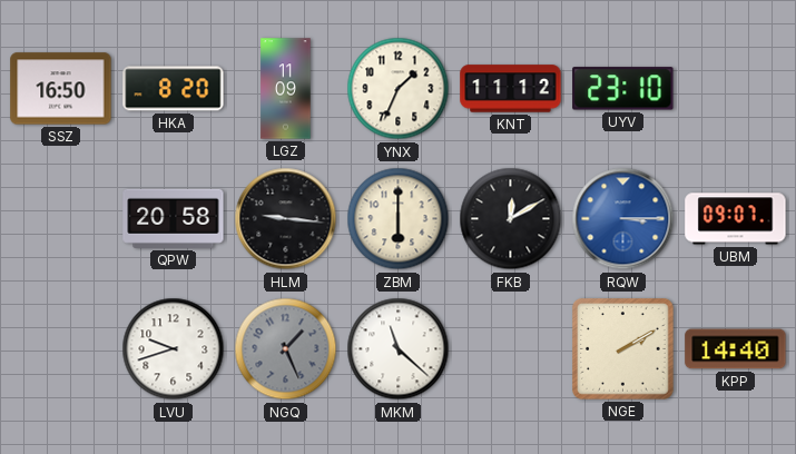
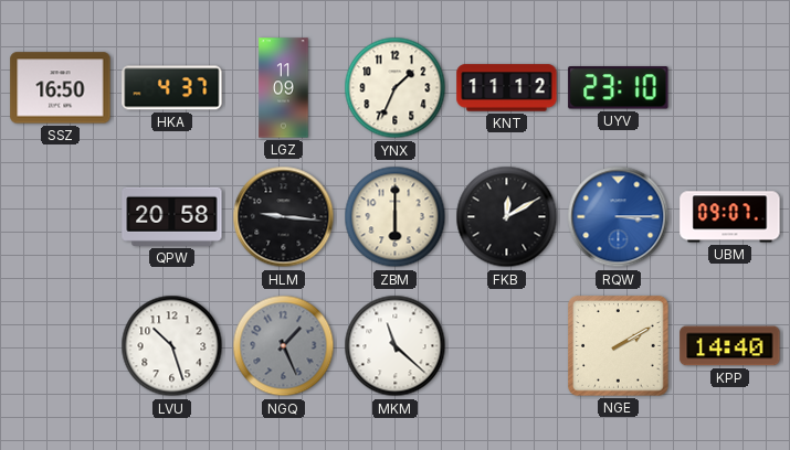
HKA: 8:20 -> 4:37 (172, 88)
LVU: 9:42 -> 10:27 (172, 346)
